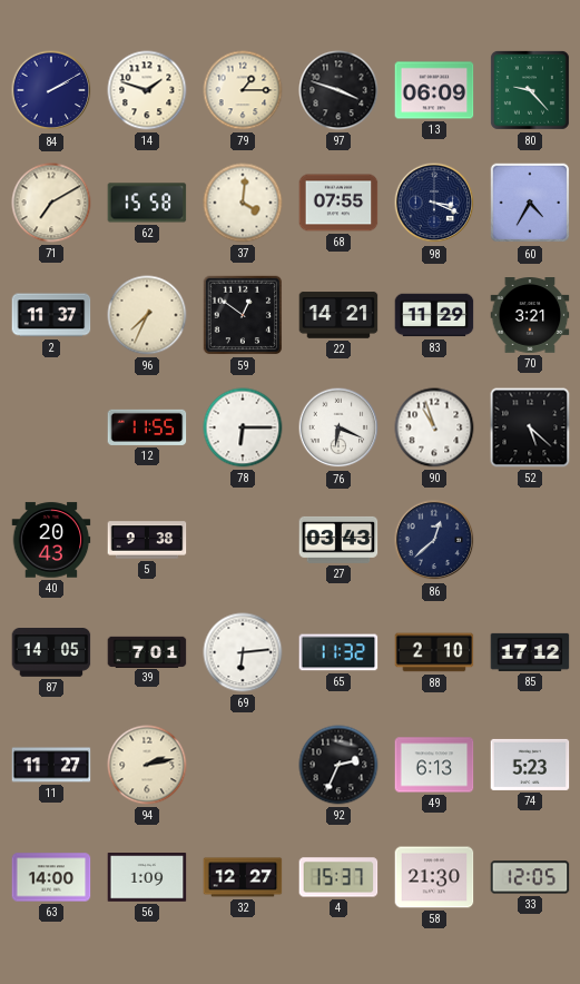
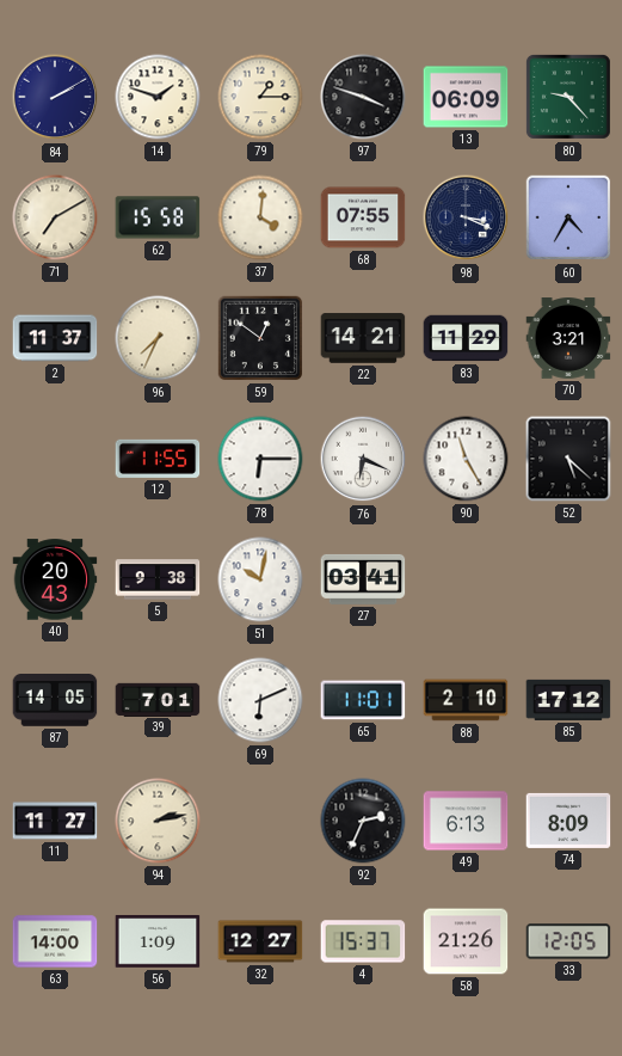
90: 10:57 -> 11:25 (466, 459)
51: none -> 10:02 (260, 579)
27: 03:43 -> 03:41 (363, 579)
86: 12:38 -> none (434, 540)
69: 6:14 -> 6:11 (260, 700)
65: 11:32 -> 11:01 (363, 700)
74: 5:23 -> 8:09 (568, 821)
58: 21:30 -> 21:26 (466, 941)
